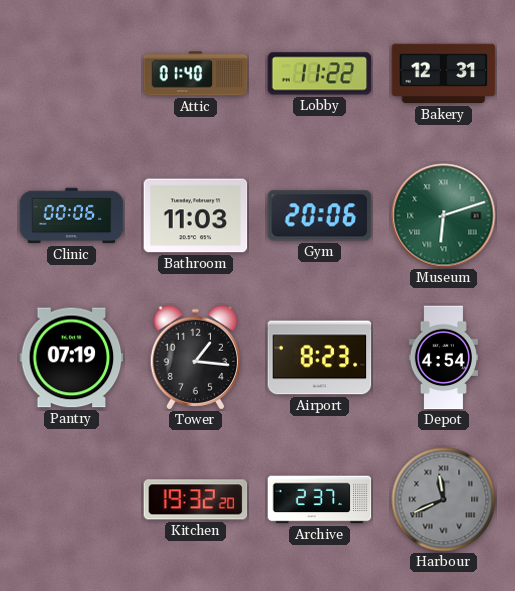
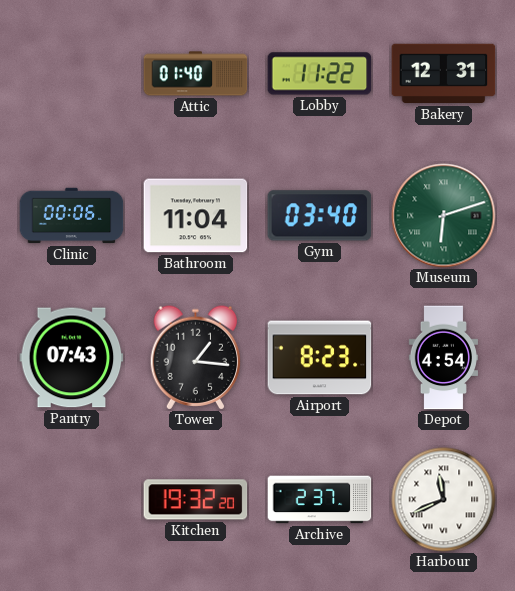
Bathroom: 11:03 -> 11:04 (196, 216)
Gym: 20:06 -> 03:40 (320, 216)
Pantry: 07:19 -> 07:43 (72, 358)
Harbour dial: grey -> white (444, 500)
